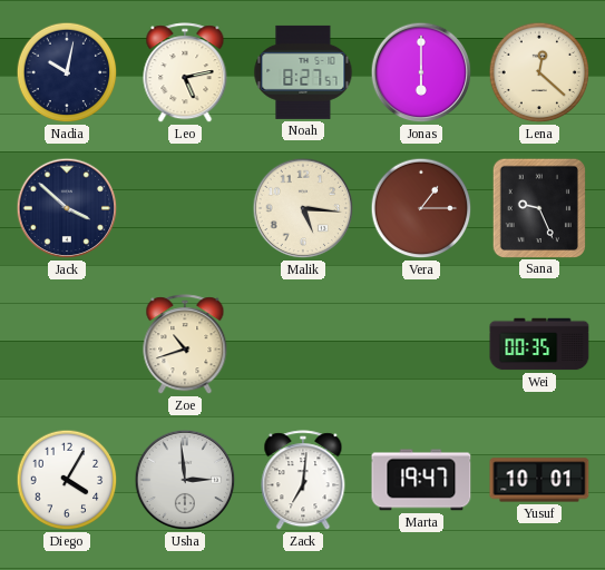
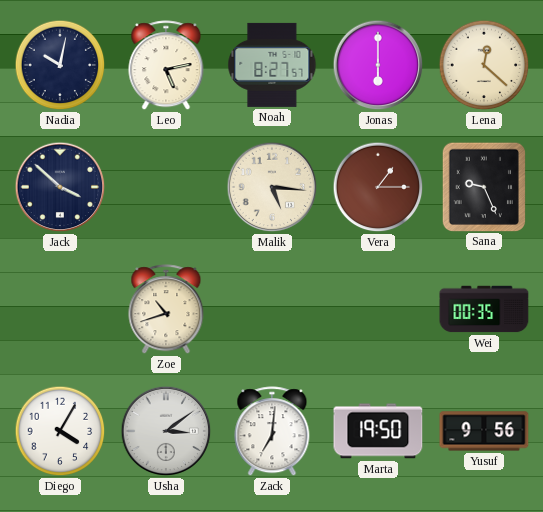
Usha: 2:59 -> 3:09 (166, 431)
Marta: 19:47 -> 19:50 (378, 431)
Yusuf: 10:01 -> 9:56 (484, 431)
